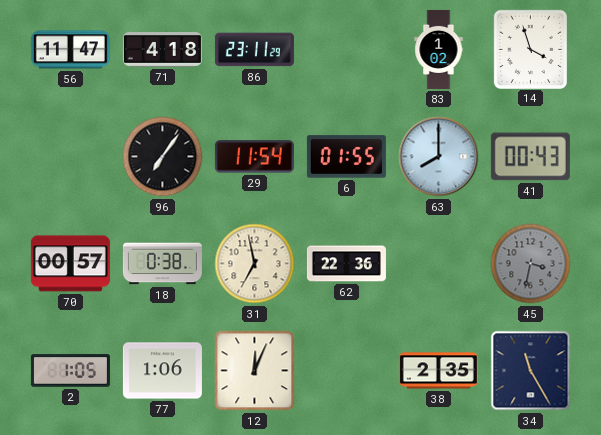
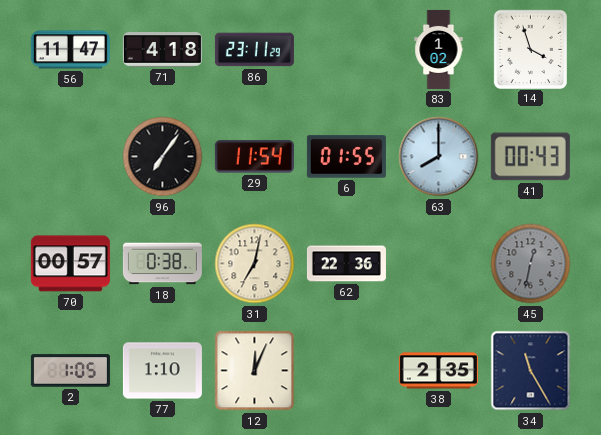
31: 6:58 -> 7:02 (255, 264)
45: 3:32 -> 12:32 (531, 264)
77: 1:06 -> 1:10 (162, 371)
